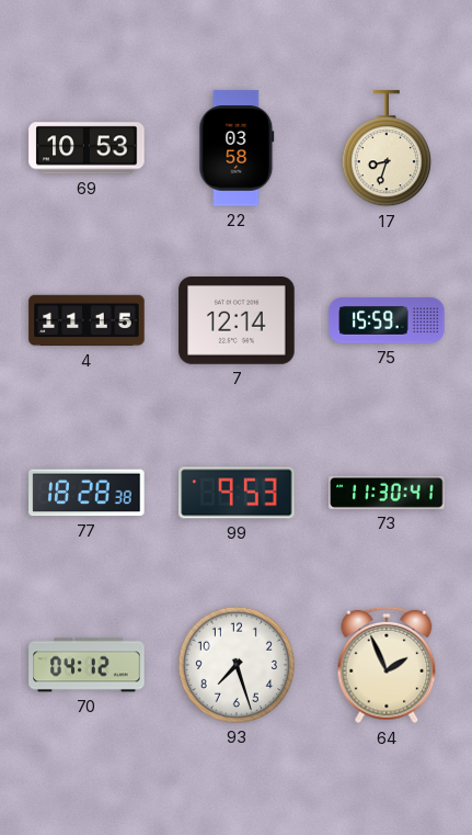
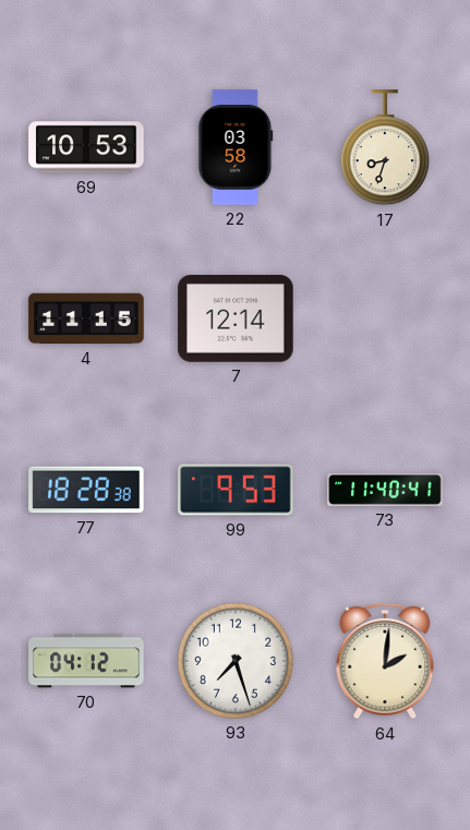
75: 15:59 -> none (387, 320)
73: 11:30 -> 11:40 (385, 490)
64: 1:56 -> 2:01 (385, 661)
